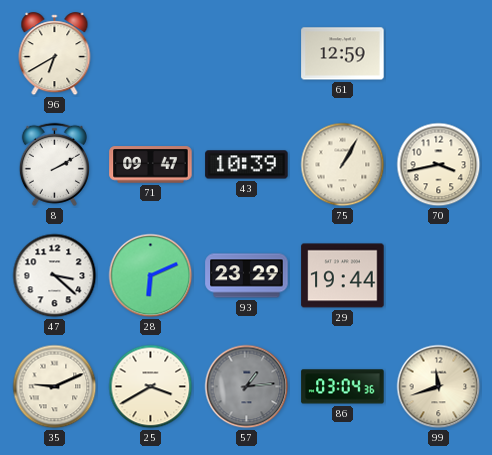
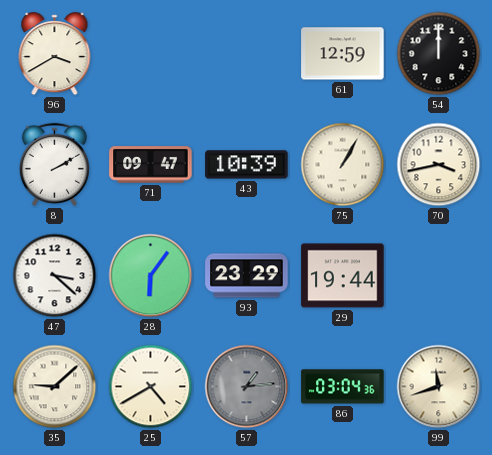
96: 6:40 -> 3:40 (55, 54)
54: none -> 12:00 (439, 54)
28: 6:11 -> 6:06 (151, 276)
35: 9:11 -> 9:08 (55, 387)
25: 3:40 -> 4:40 (151, 387)
